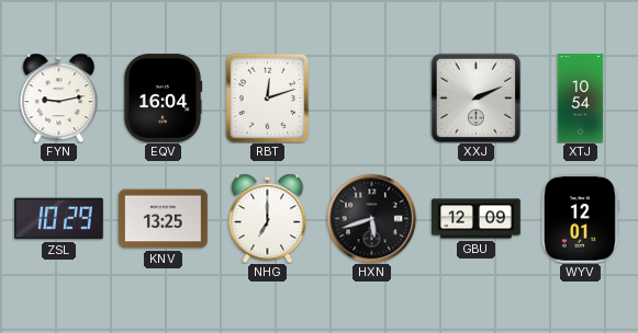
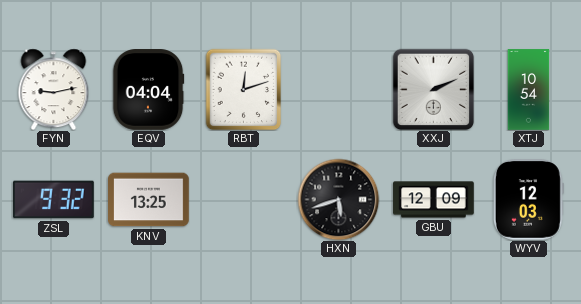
EQV: 16:04 -> 04:04 (148, 90)
ZSL: 10:29 -> 9:32 (54, 200)
NHG: 7:00 -> none (268, 218)
WYV: 12:01 -> 12:03 (528, 200)
